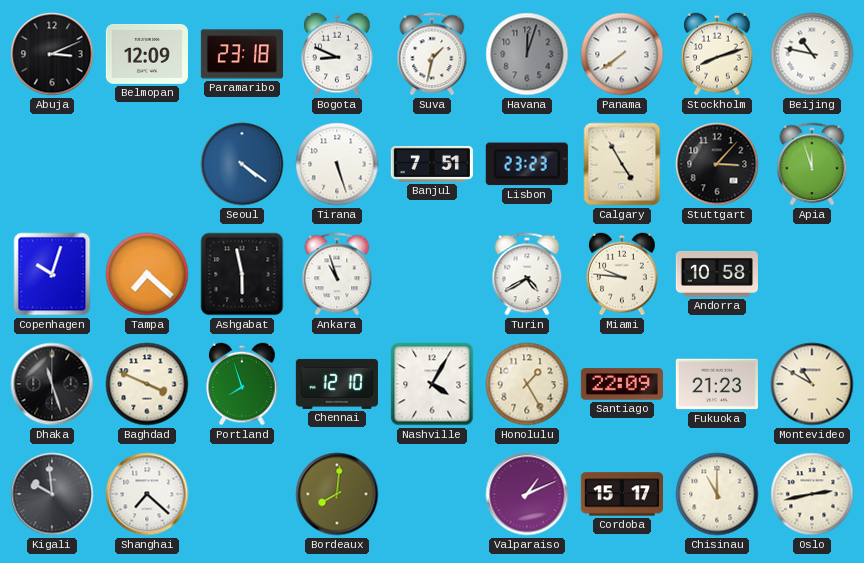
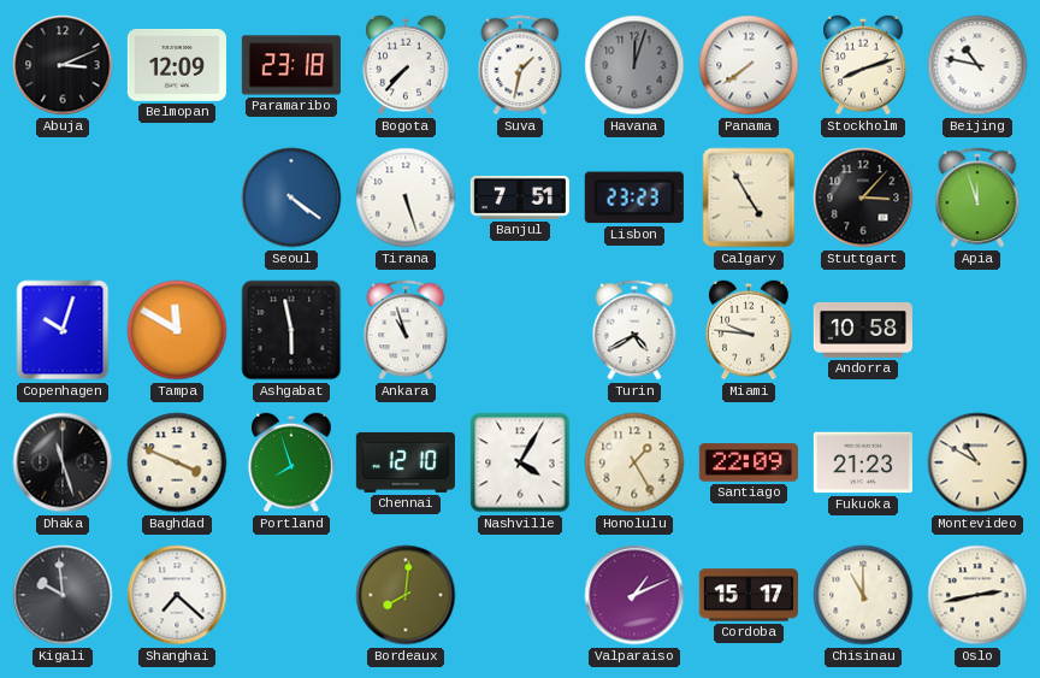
Bogota: 8:49 -> 7:37 (406, 65)
Tampa: 7:22 -> 11:50 (177, 330)
